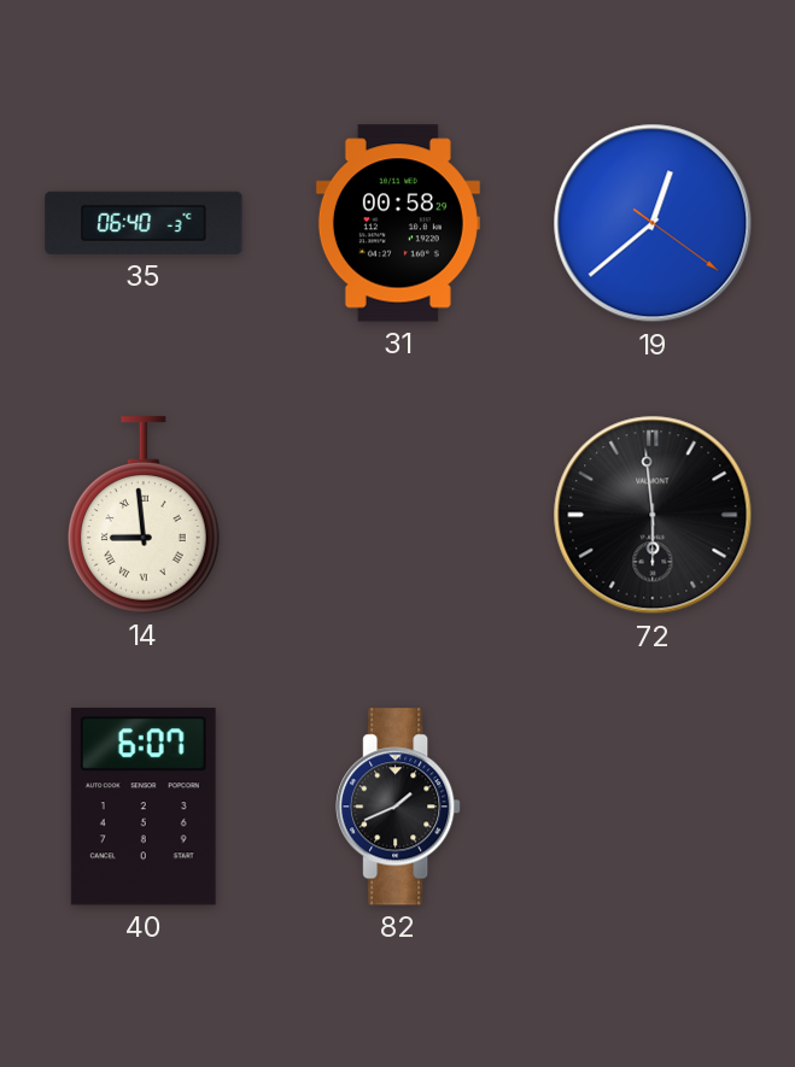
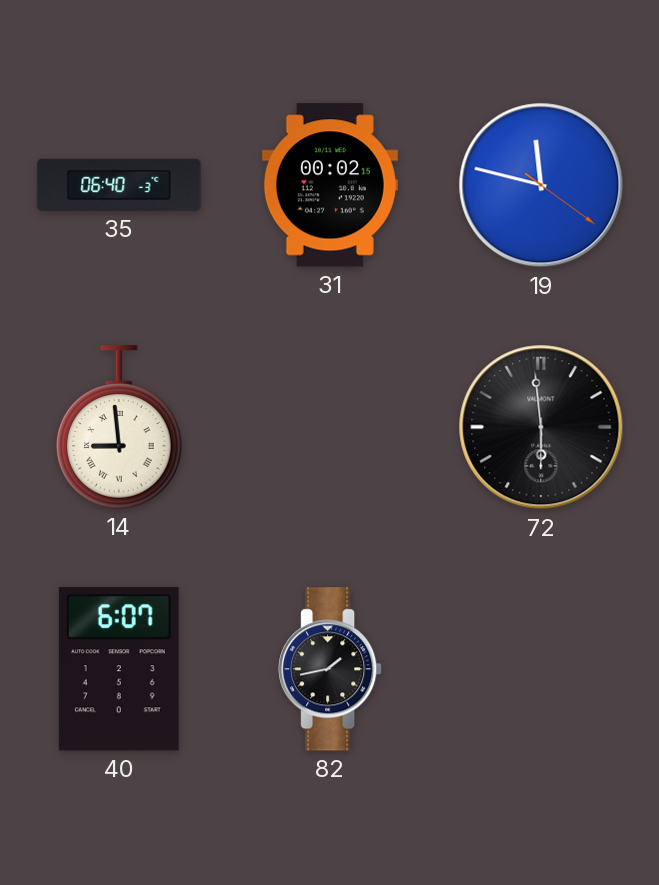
31: 00:58 -> 00:02 (330, 185)
19: 12:38 -> 11:47 (541, 185)
82: 1:41 -> 1:43 (331, 669)
